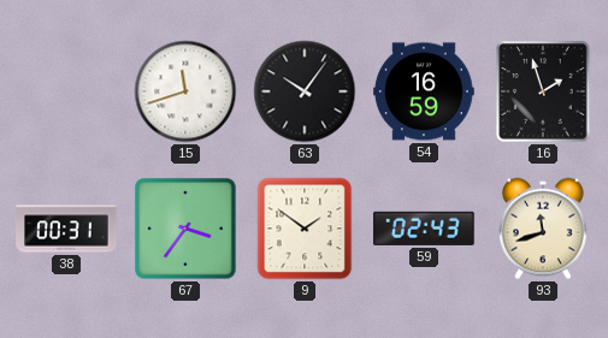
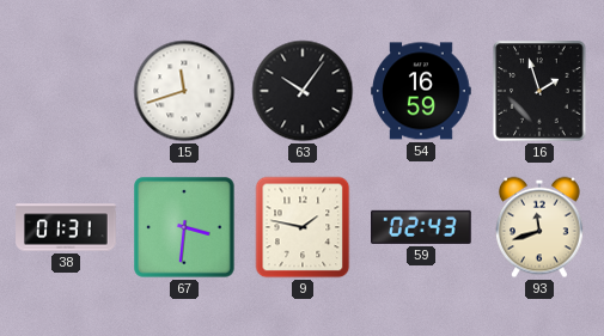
38: 00:31 -> 01:31 (66, 227)
67: 3:36 -> 3:31 (184, 227)
9: 1:51 -> 1:47 (303, 227)
